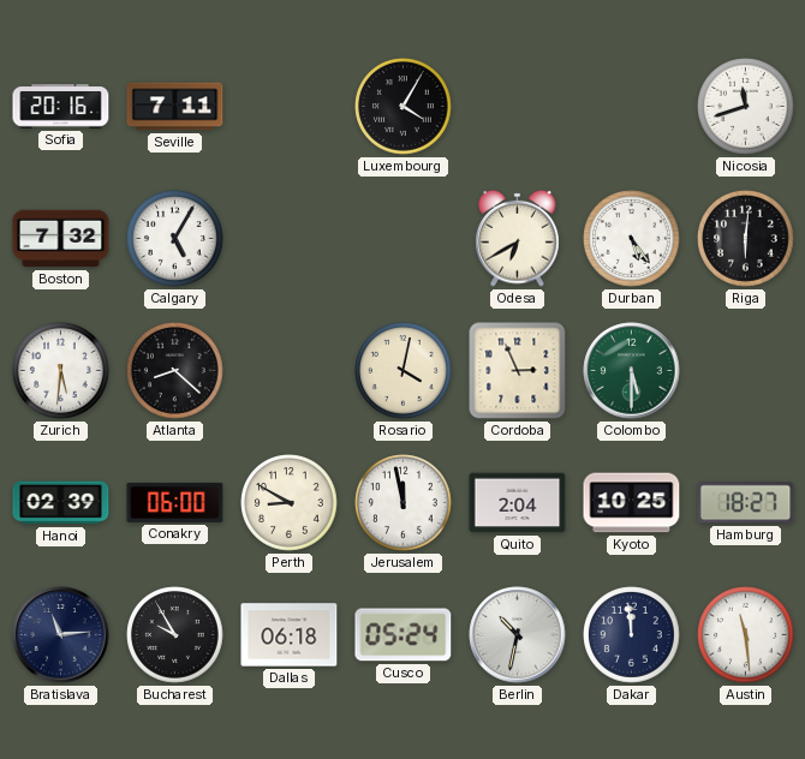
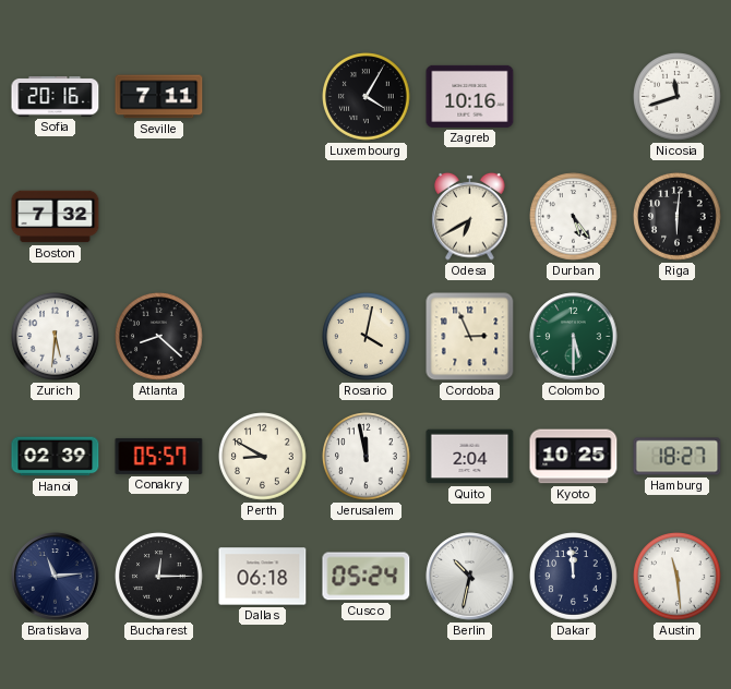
Zagreb: none -> 10:16 (470, 96)
Calgary: 5:05 -> none (175, 239)
Conakry: 06:00 -> 05:57 (159, 456)
Bucharest: 9:55 -> 12:15 (159, 577)
